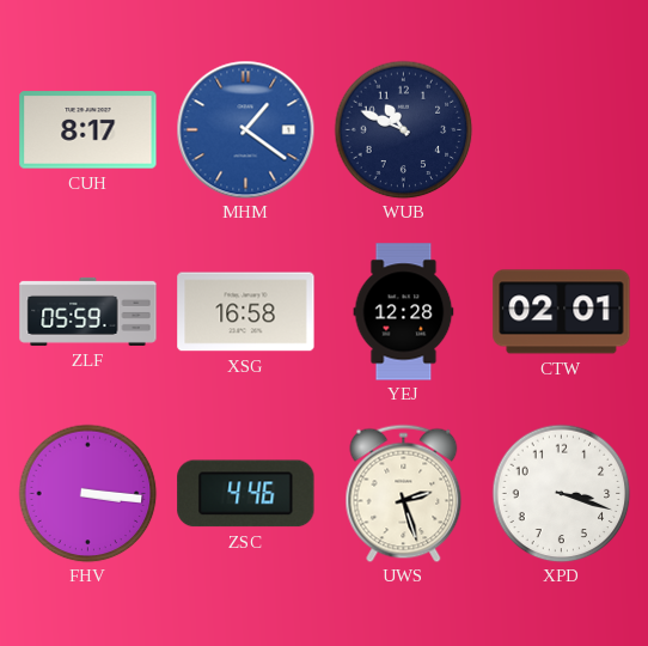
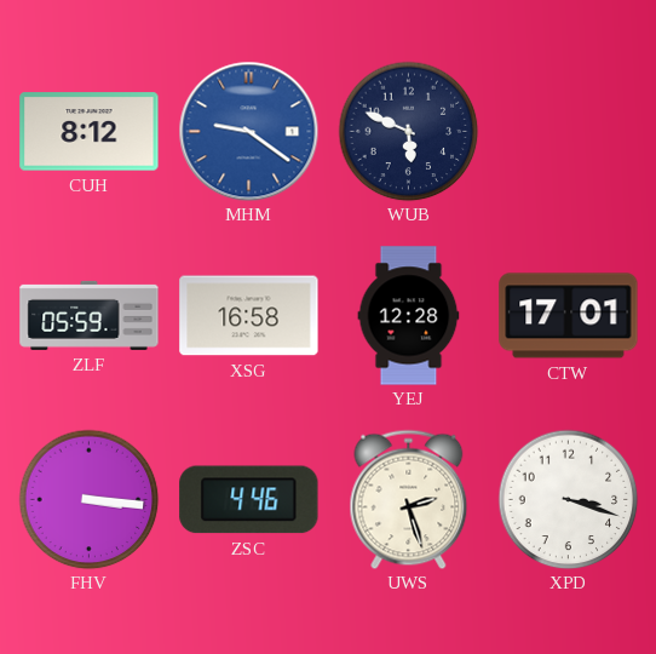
CUH: 8:17 -> 8:12 (90, 132)
MHM: 1:21 -> 9:21 (248, 131)
WUB: 10:49 -> 5:49 (408, 131)
CTW: 02:01 -> 17:01 (569, 316)
